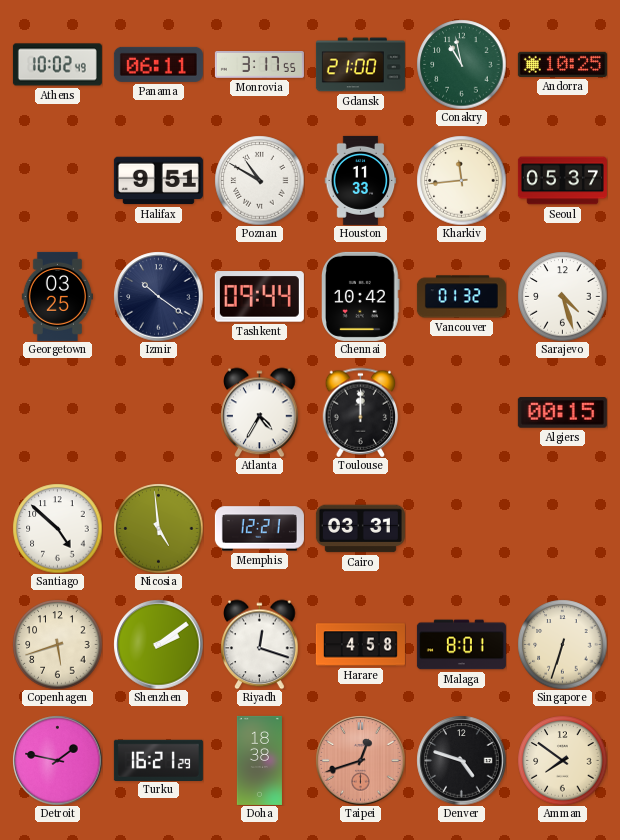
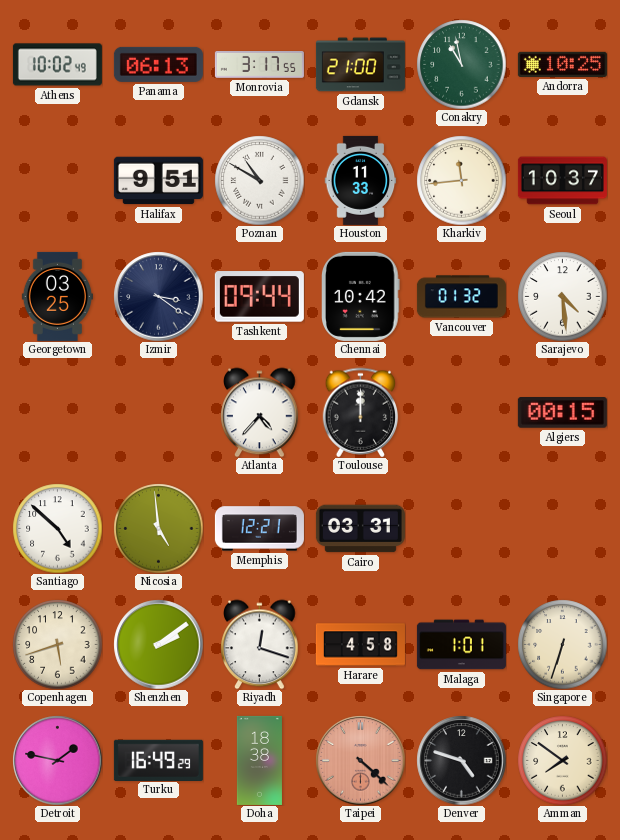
Panama: 06:11 -> 06:13 (158, 64)
Seoul: 05:37 -> 10:37 (562, 181)
Izmir: 10:21 -> 3:21 (158, 296)
Sarajevo: 4:27 -> 4:29 (562, 296)
Atlanta: 4:35 -> 4:37 (260, 412)
Malaga: 8:01 -> 1:01 (461, 645)
Turku: 16:21 -> 16:49 (158, 760)
Taipei: 12:42 -> 4:22 (360, 760)
